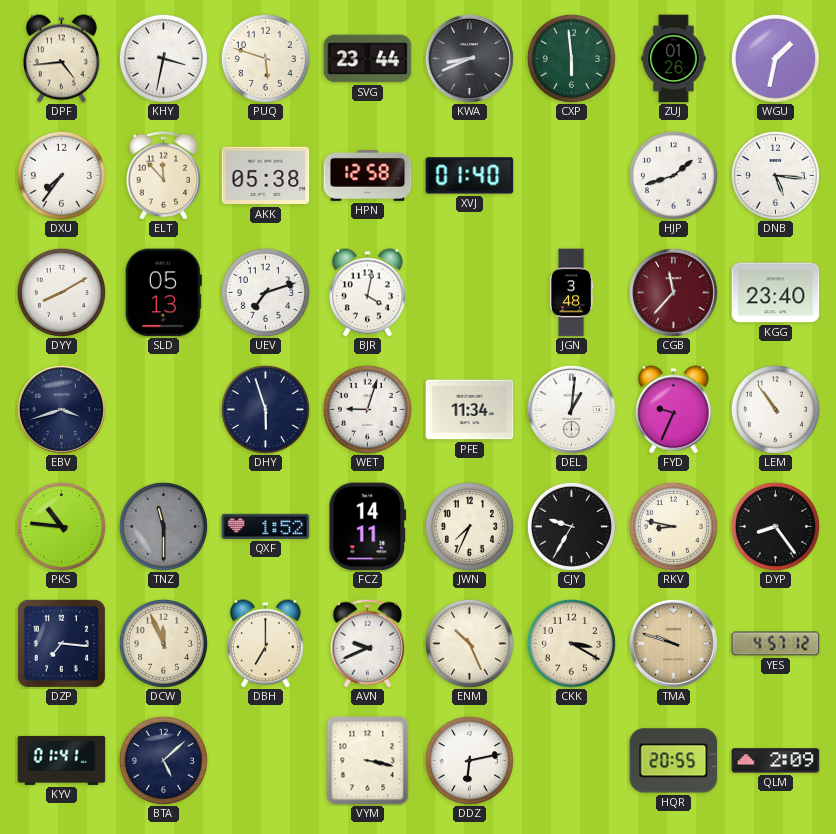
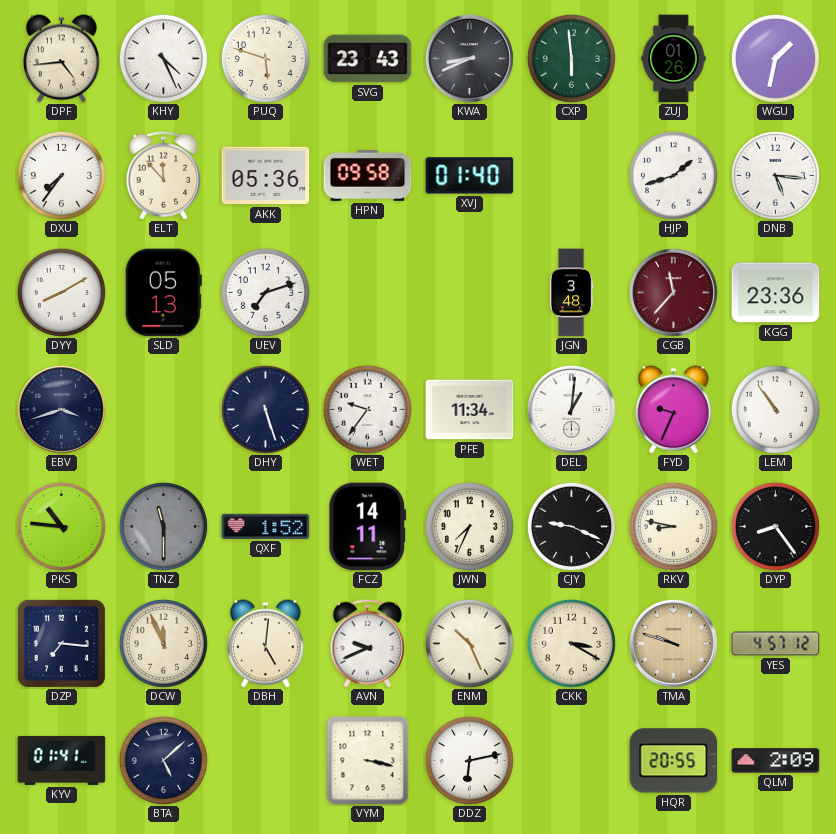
KHY: 3:32 -> 4:26 (163, 58)
SVG: 23:44 -> 23:43 (368, 59)
AKK: 05:38 -> 05:36 (266, 176)
HPN: 12:58 -> 09:58 (368, 175)
BJR: 4:02 -> none (368, 293)
KGG: 23:40 -> 23:36 (776, 293)
DHY: 5:57 -> 5:27 (265, 409)
WET: 9:03 -> 9:36 (367, 409)
CJY: 9:35 -> 9:19 (571, 526)
DBH: 7:00 -> 5:01 (266, 644)
